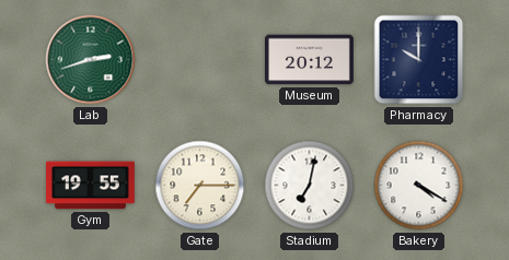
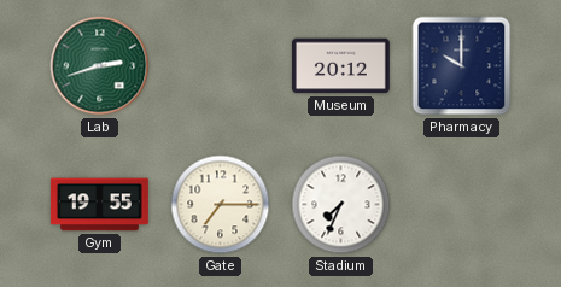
Stadium: 7:02 -> 7:34 (341, 205)
Bakery: 4:20 -> none (419, 186)
